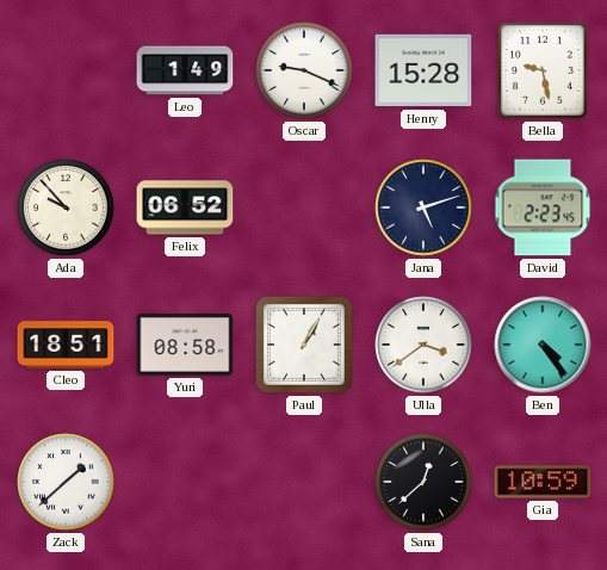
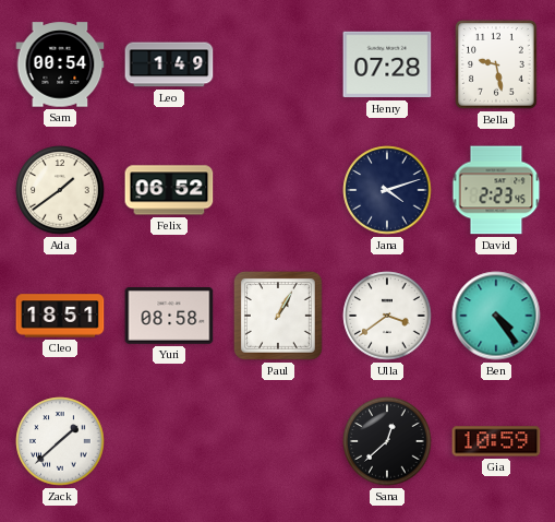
Sam: none -> 00:54 (60, 64)
Oscar: 9:19 -> none (304, 70)
Henry: 15:28 -> 07:28 (387, 64)
Ada: 9:53 -> 1:39 (60, 190)
Jana: 5:12 -> 4:12 (387, 190)
